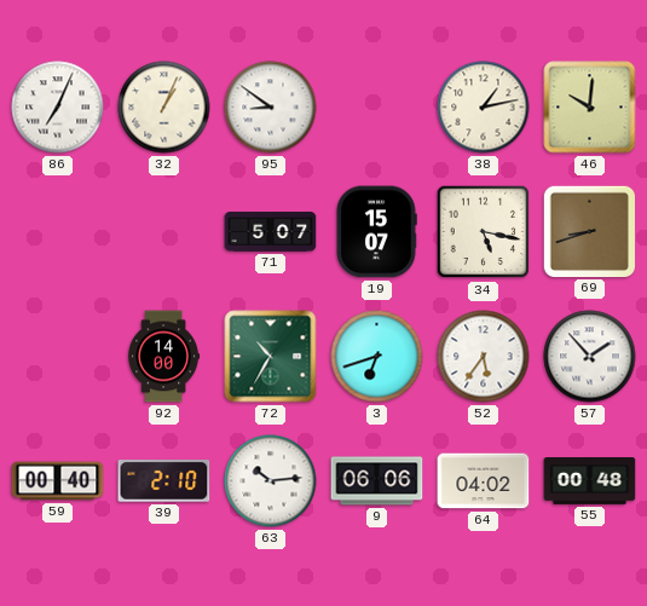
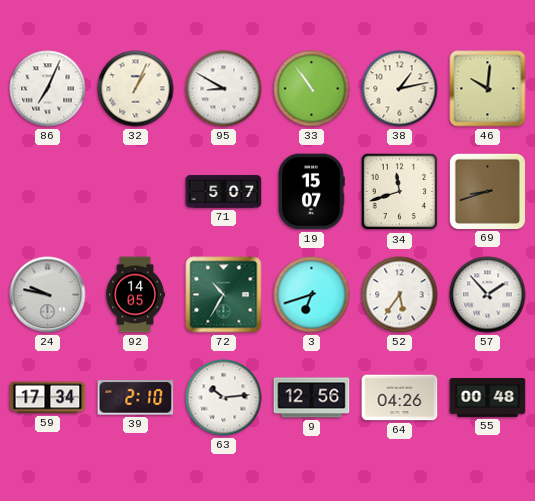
95: 8:51 -> 8:50 (224, 89)
33: none -> 10:54 (312, 89)
34: 5:17 -> 11:42 (400, 192)
24: none -> 9:47 (48, 295)
92: 14:00 -> 14:05 (136, 295)
59: 00:40 -> 17:34 (48, 398)
9: 06:06 -> 12:56 (312, 398)
64: 04:02 -> 04:26 (400, 398)
